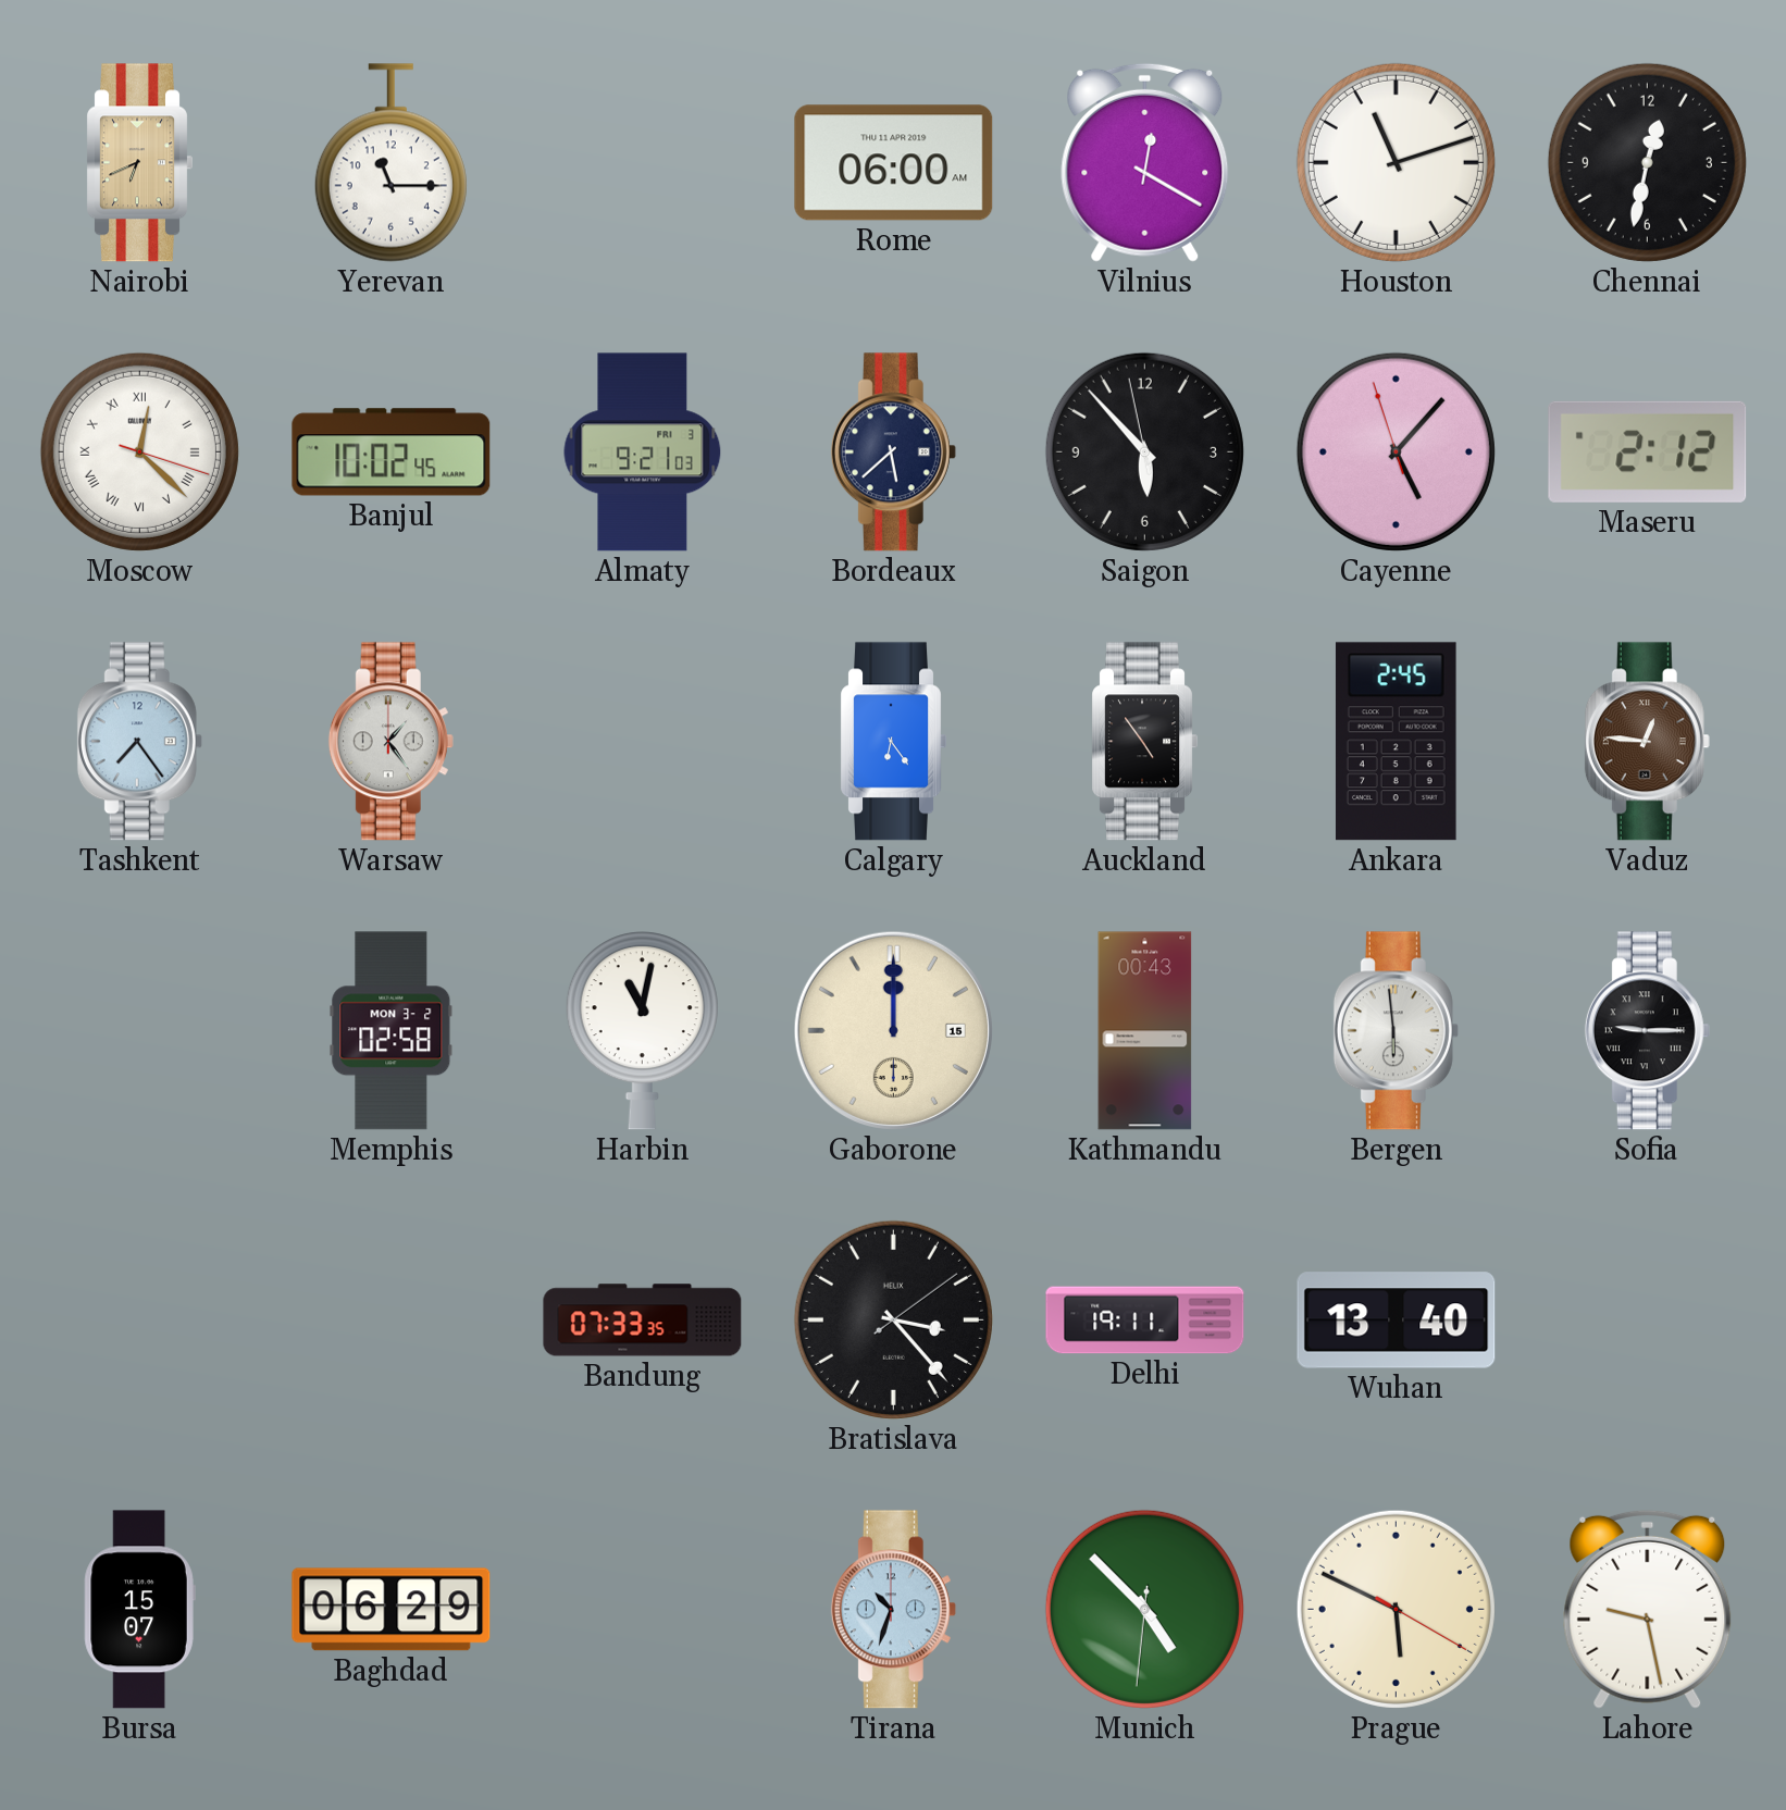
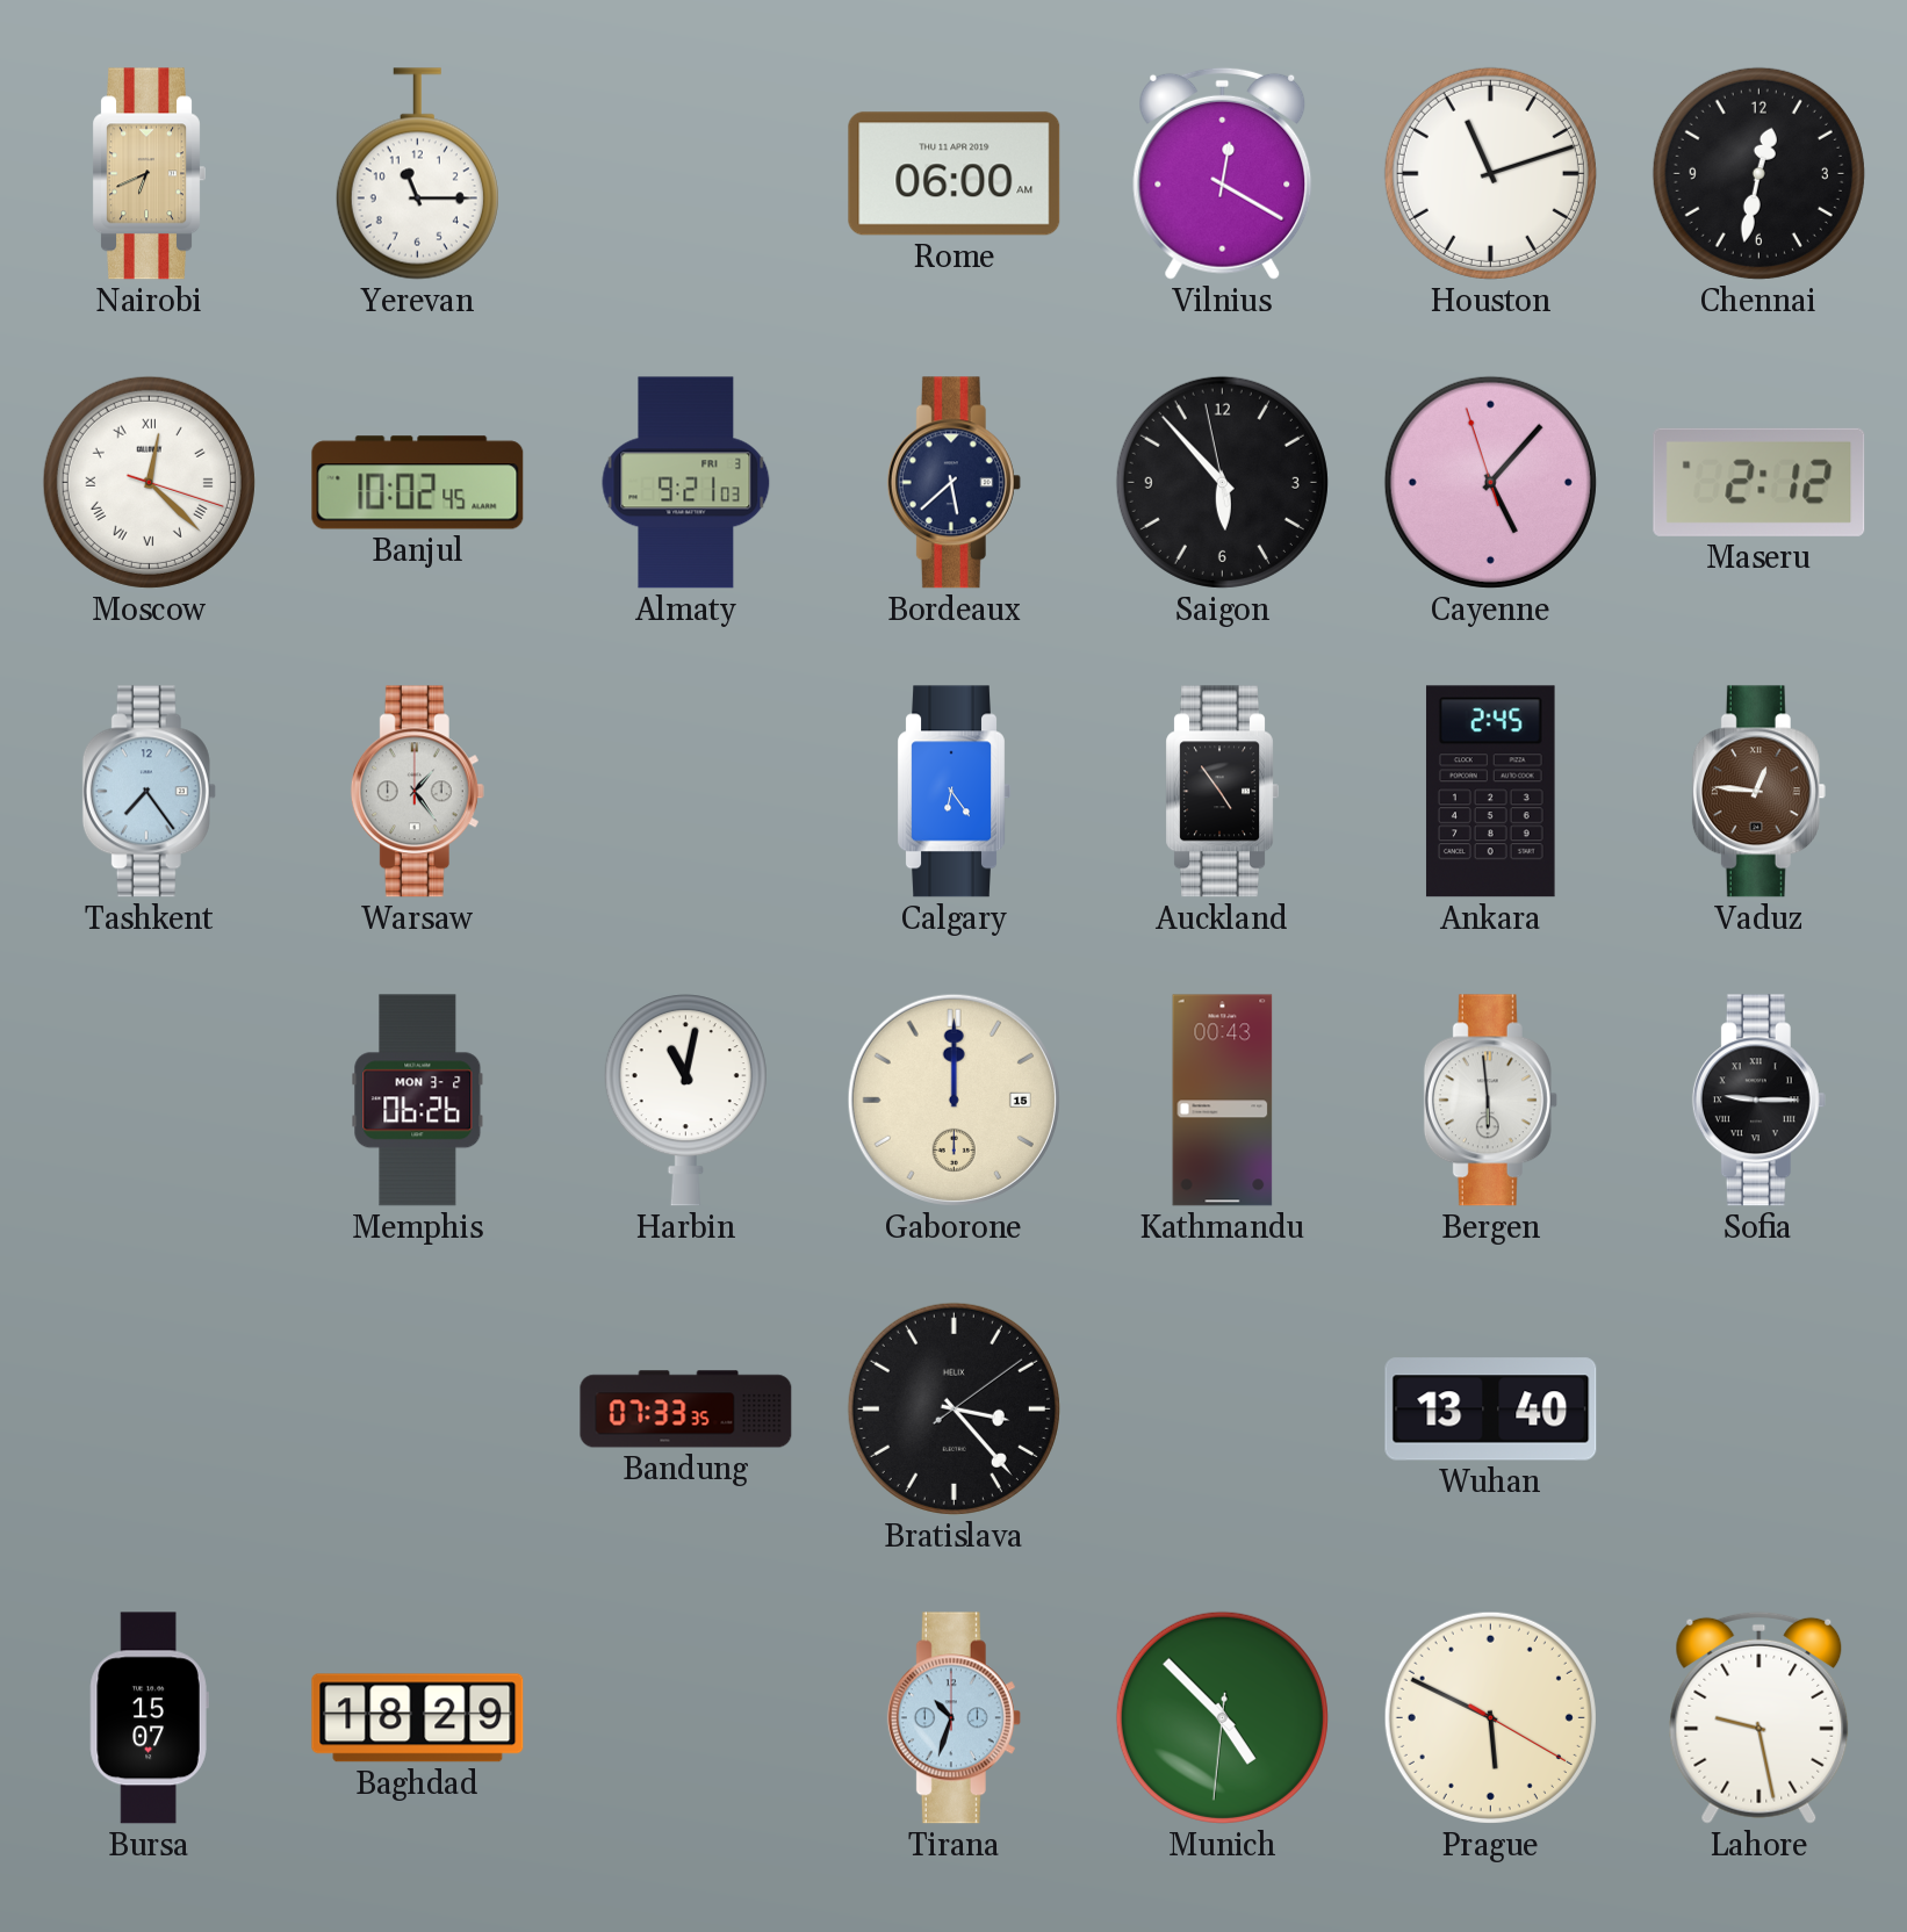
Memphis: 02:58 -> 06:26 (418, 1101)
Delhi: 19:11 -> none (1145, 1321)
Baghdad: 06:29 -> 18:29 (418, 1718)
